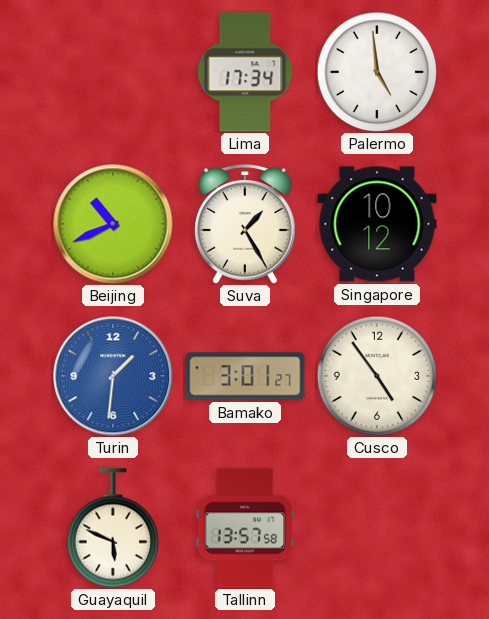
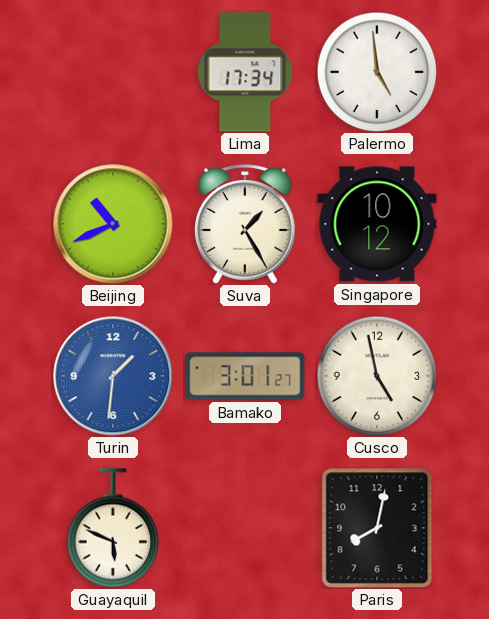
Cusco: 4:54 -> 4:58 (377, 376)
Tallinn: 13:57 -> none (245, 528)
Paris: none -> 8:02 (377, 528)
